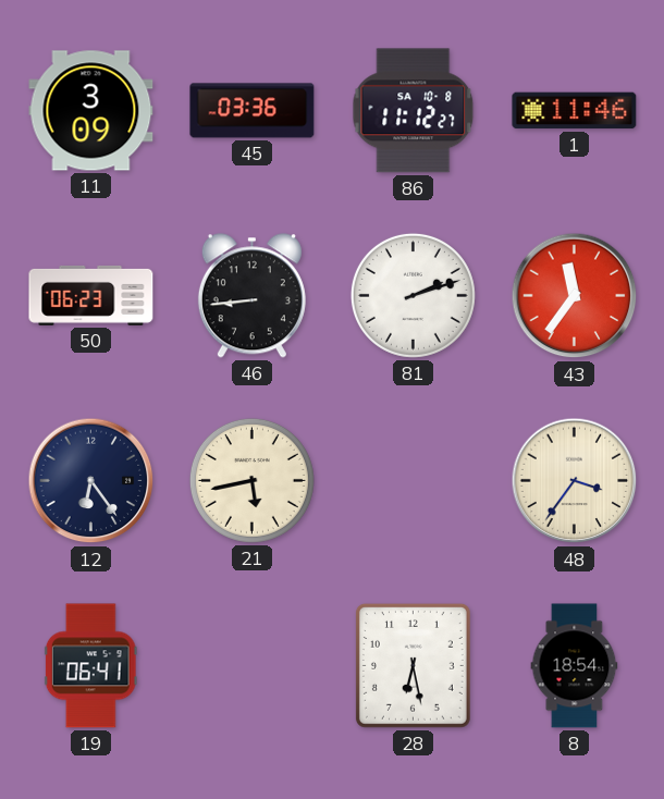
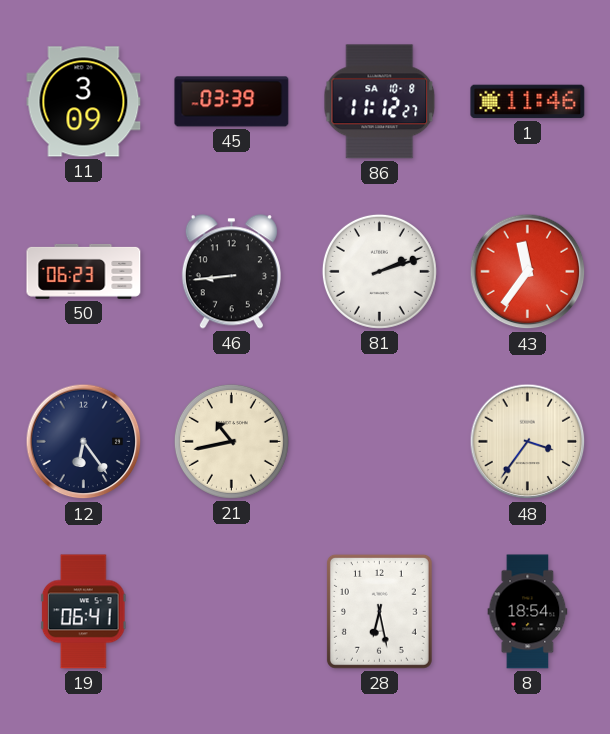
45: 03:36 -> 03:39 (232, 102)
21: 5:43 -> 10:43 (231, 441)
